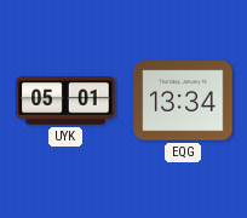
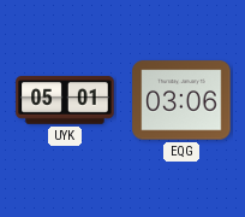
EQG: 13:34 -> 03:06 (181, 100)
